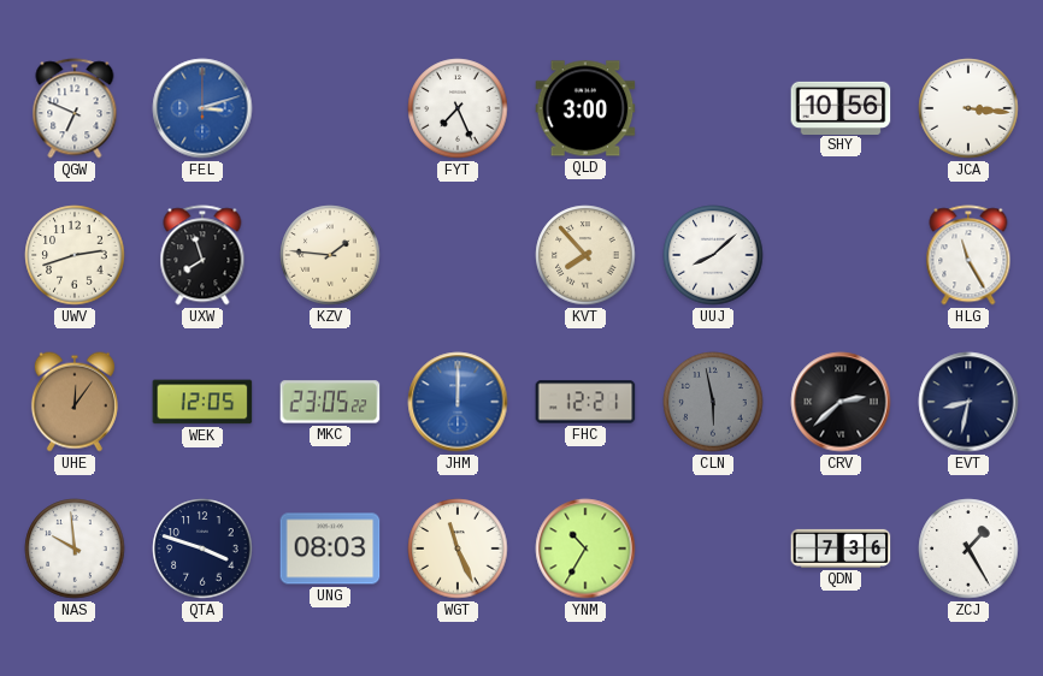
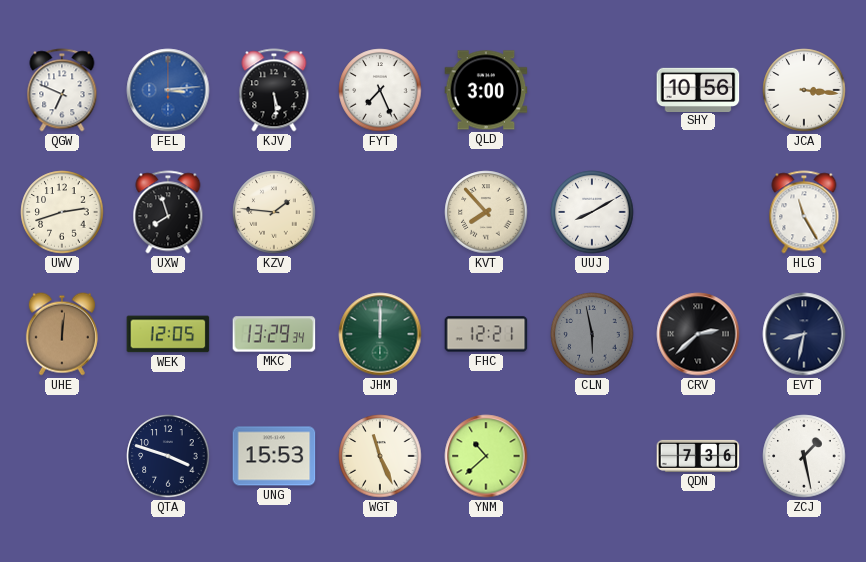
FEL: 3:12 -> 3:14 (168, 90)
KJV: none -> 5:29 (274, 90)
UUJ: 8:08 -> 8:10 (592, 212)
UHE: 12:06 -> 12:01 (62, 334)
MKC: 23:05 -> 13:29 (274, 334)
JHM dial: blue -> green (380, 334)
NAS: 9:59 -> none (75, 548)
UNG: 08:03 -> 15:53 (274, 456)
YNM: 10:35 -> 10:38 (486, 456)
ZCJ: 1:25 -> 1:28 (804, 456)
